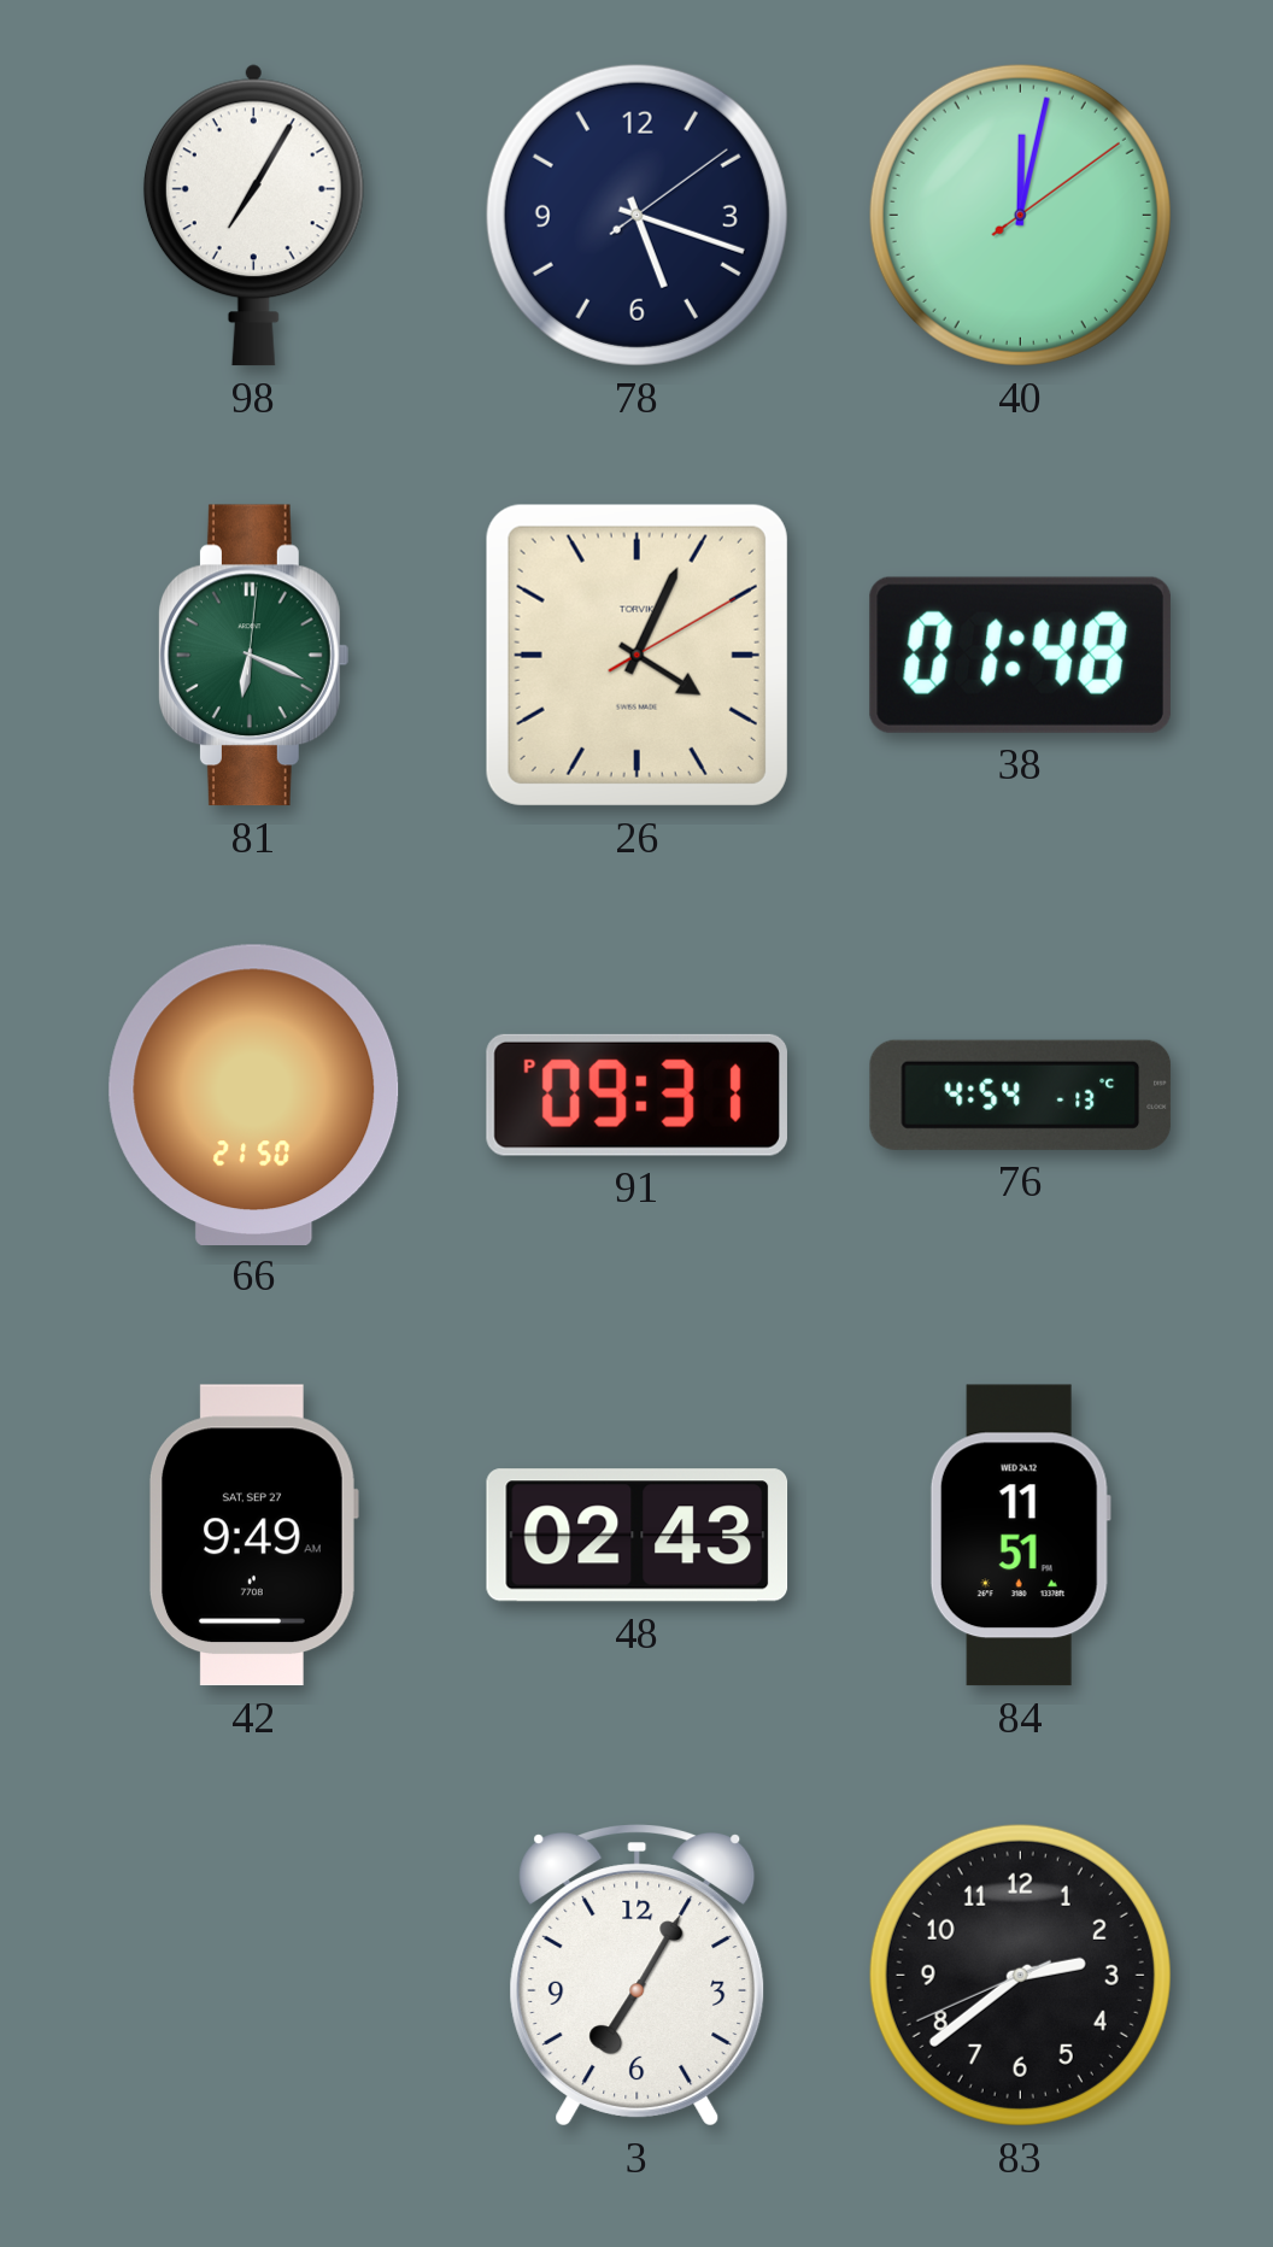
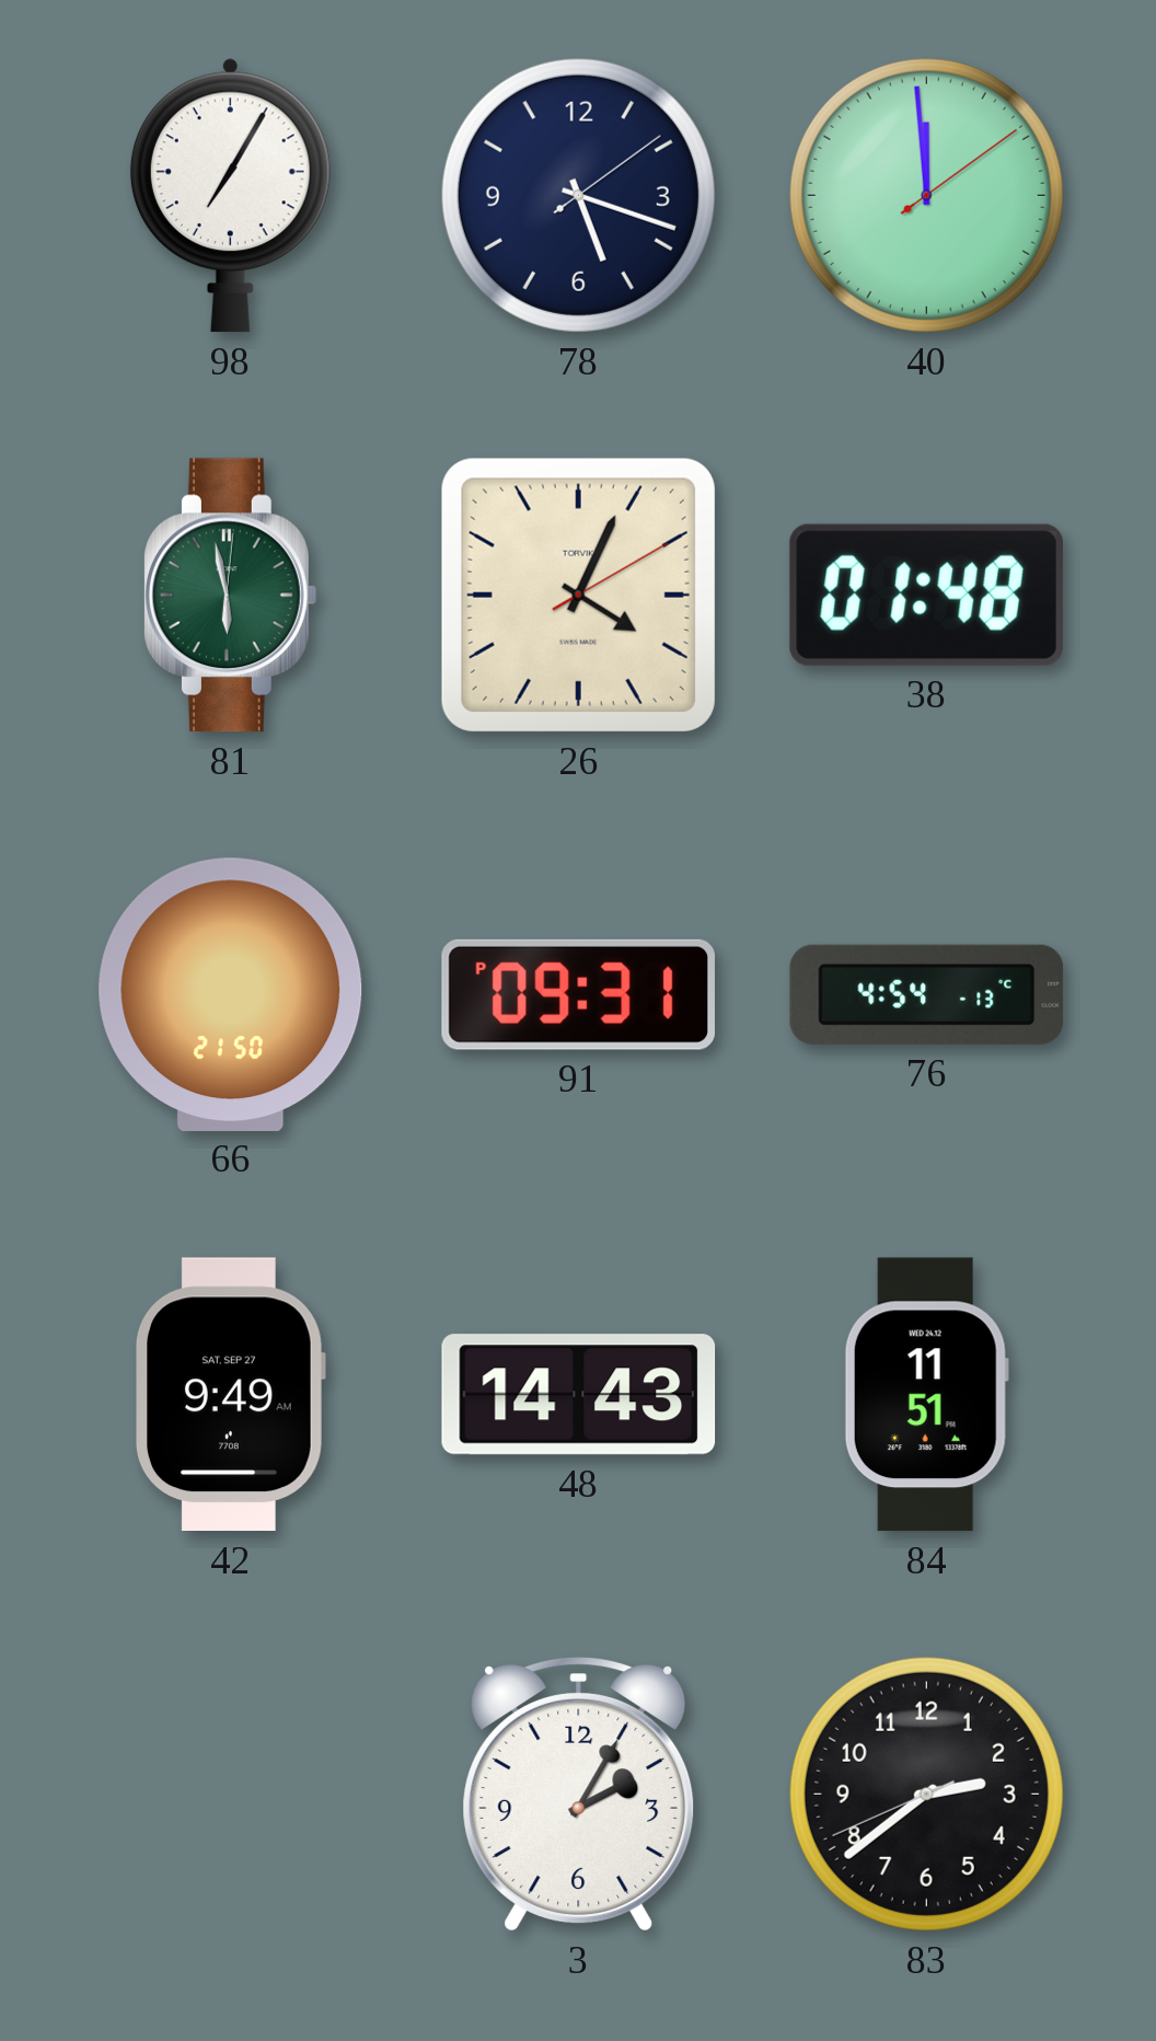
40: 12:02 -> 11:59 (926, 195)
81: 6:19 -> 5:58 (230, 596)
48: 02:43 -> 14:43 (579, 1395)
3: 7:05 -> 2:05 (579, 1795)
